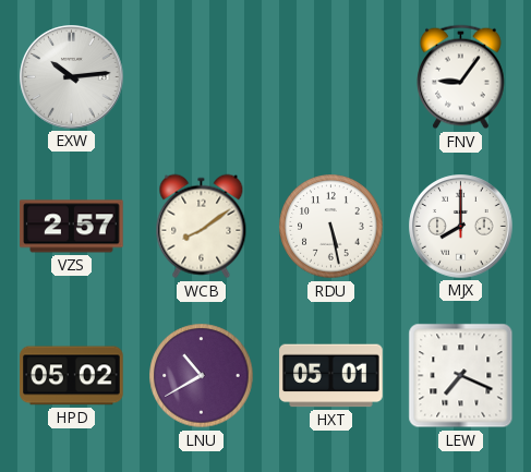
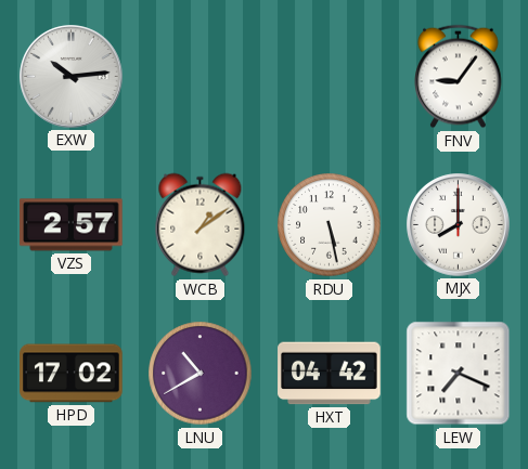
WCB: 8:09 -> 1:09 (201, 225)
HPD: 05:02 -> 17:02 (72, 374)
HXT: 05:01 -> 04:42 (330, 374)
